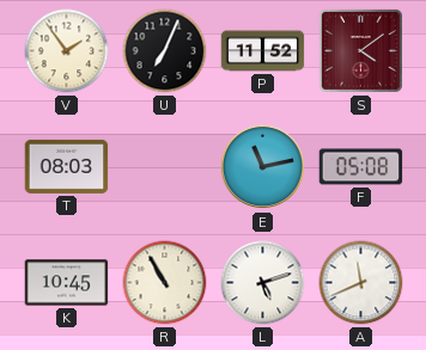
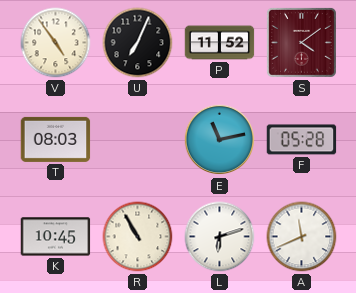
V: 1:54 -> 4:54 (56, 43)
F: 05:08 -> 05:28 (302, 140)
L: 5:12 -> 6:12 (220, 237)
